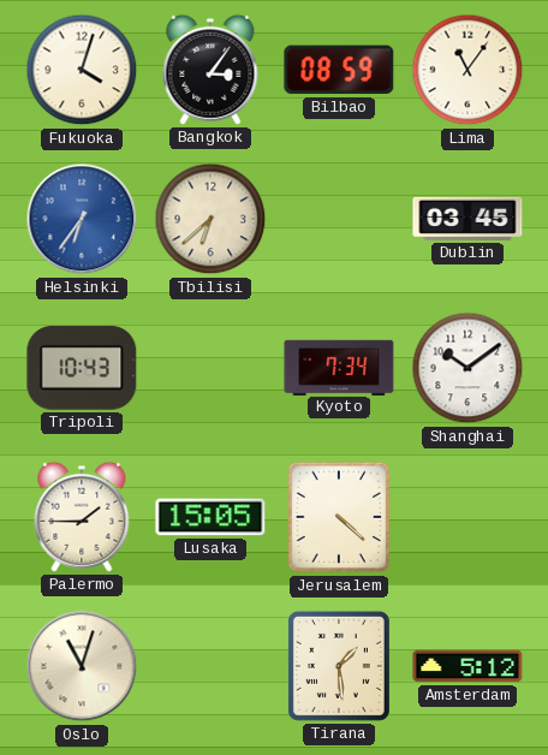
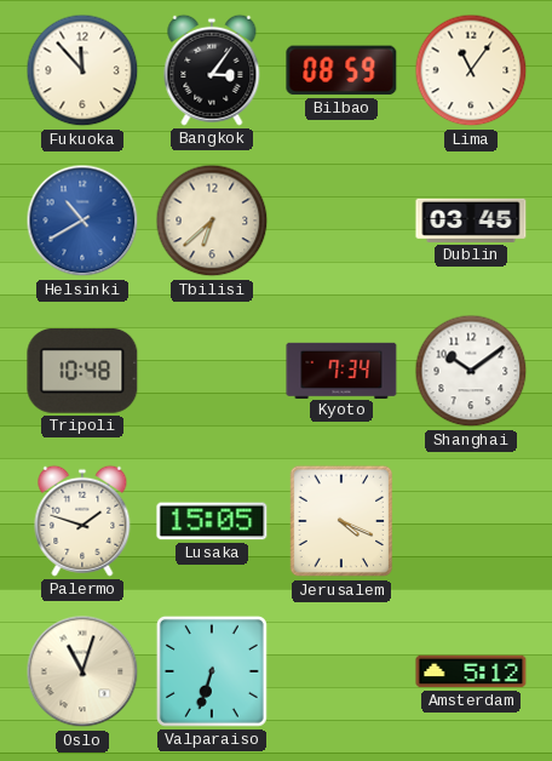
Fukuoka: 4:03 -> 11:53 (82, 70)
Helsinki: 6:36 -> 10:40 (82, 221)
Tripoli: 10:43 -> 10:48 (82, 371)
Palermo: 1:45 -> 1:48 (82, 521)
Jerusalem: 4:22 -> 4:19 (341, 521)
Valparaiso: none -> 6:33 (212, 671)
Tirana: 1:29 -> none (339, 666)
